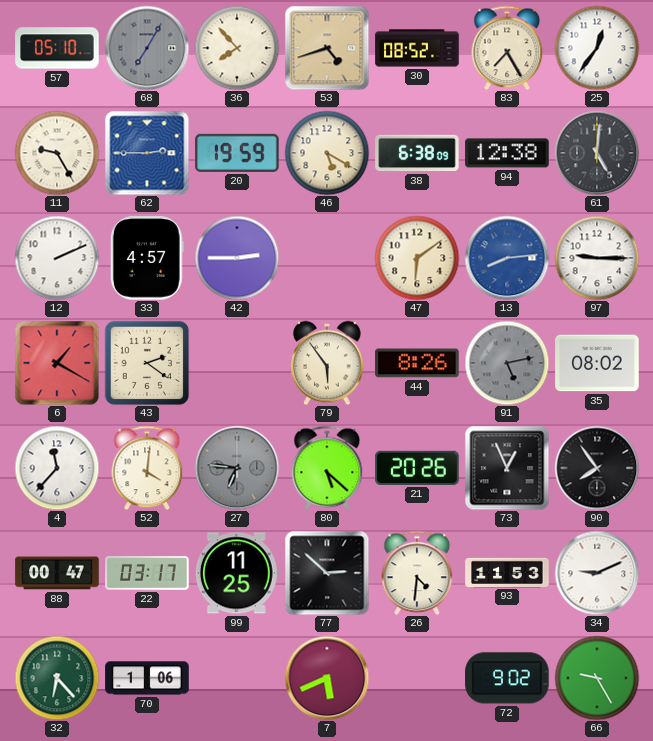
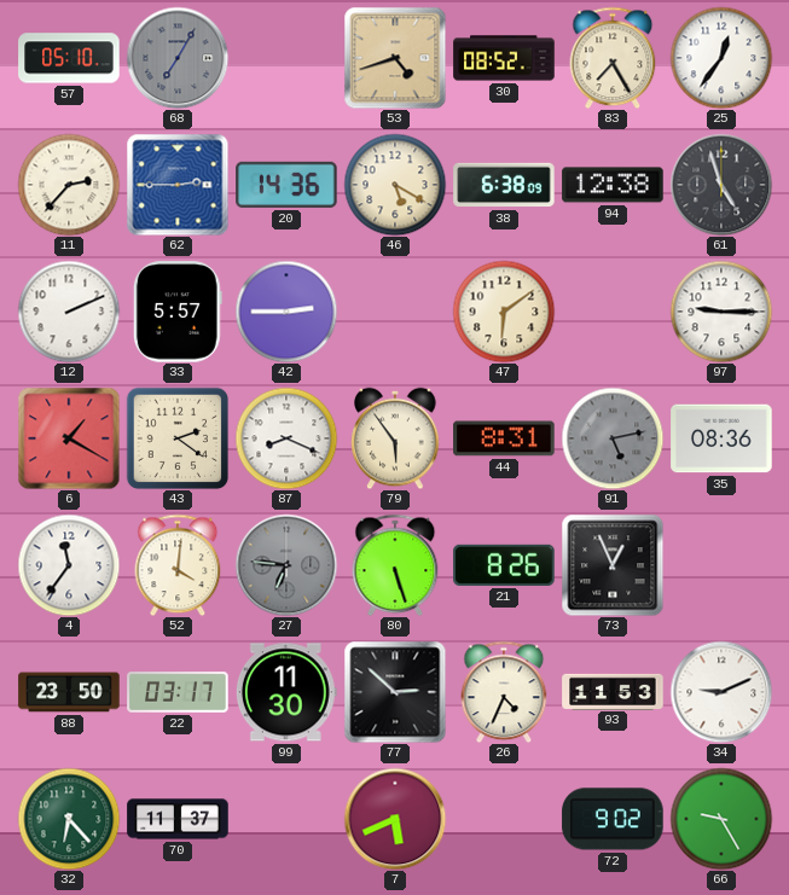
36: 7:53 -> none (237, 48)
11: 9:25 -> 2:37 (69, 185)
20: 19:59 -> 14:36 (286, 185)
61: 5:01 -> 4:57 (721, 185)
33: 4:57 -> 5:57 (178, 312)
13: 8:14 -> none (507, 258)
87: none -> 8:19 (286, 438)
44: 8:26 -> 8:31 (504, 438)
35: 08:02 -> 08:36 (721, 438)
4: 11:37 -> 11:36 (69, 565)
80: 5:22 -> 5:27 (395, 565)
21: 20:26 -> 8:26 (504, 565)
90: 7:54 -> none (597, 468)
88: 00:47 -> 23:50 (69, 692)
99: 11:25 -> 11:30 (286, 692)
26: 4:31 -> 4:34 (504, 692)
70: 1:06 -> 11:37 (178, 819)
